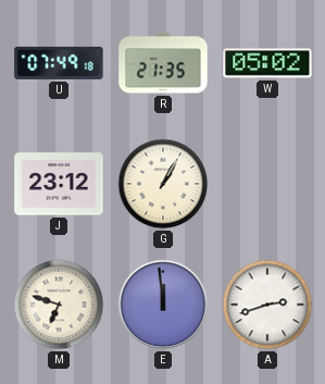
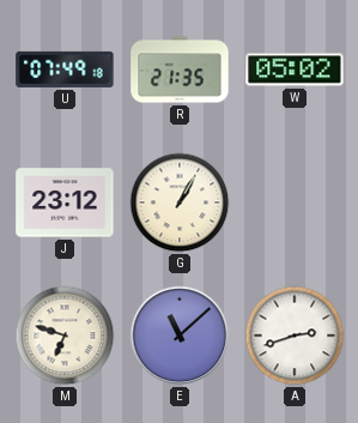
E: 11:59 -> 11:08 (180, 336)
